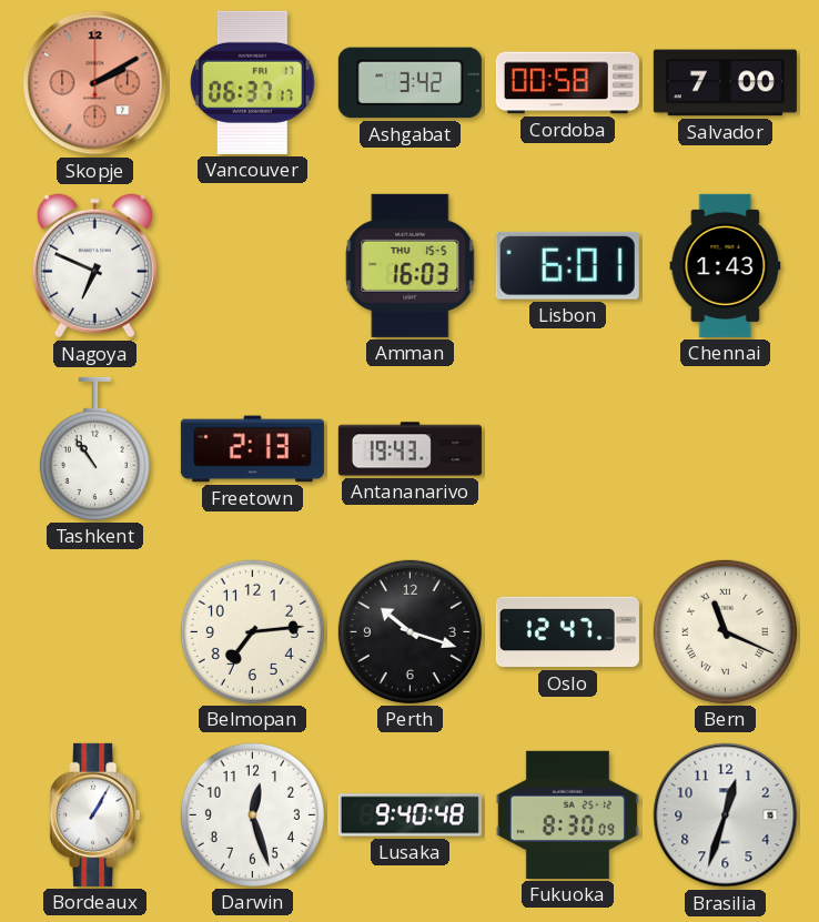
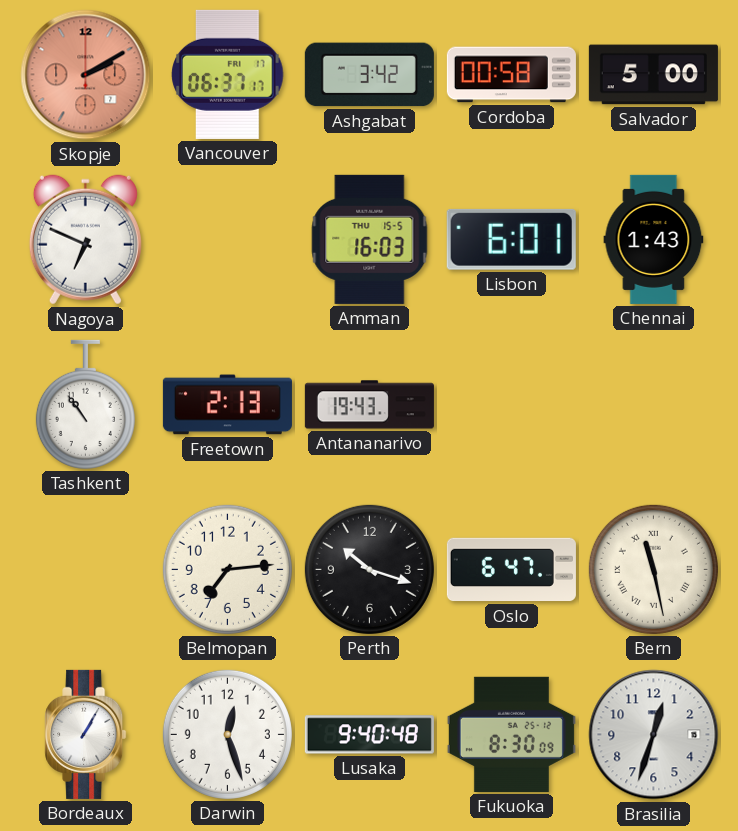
Salvador: 7:00 -> 5:00 (653, 75)
Oslo: 12:47 -> 6:47 (511, 570)
Bern: 11:19 -> 11:28 (653, 569)
